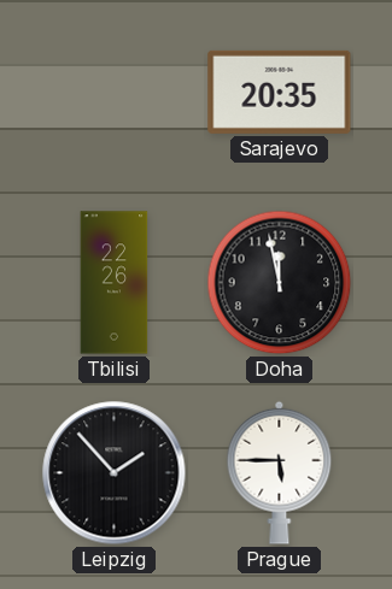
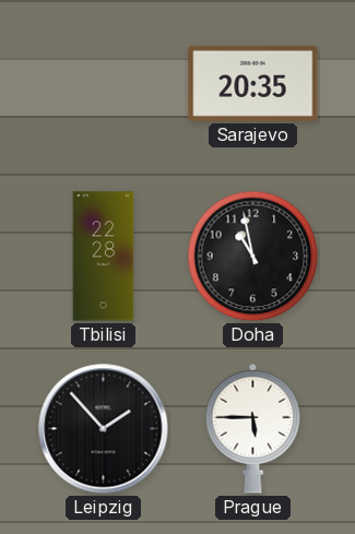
Tbilisi: 22:26 -> 22:28 (104, 257)
Doha: 11:58 -> 10:58 (253, 257)
